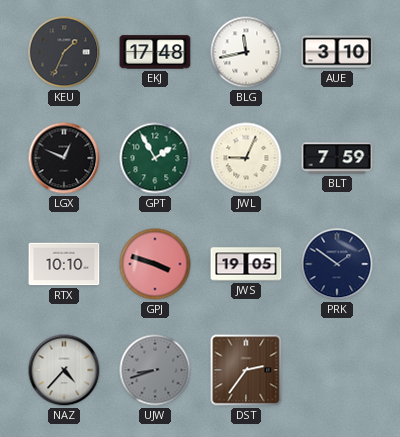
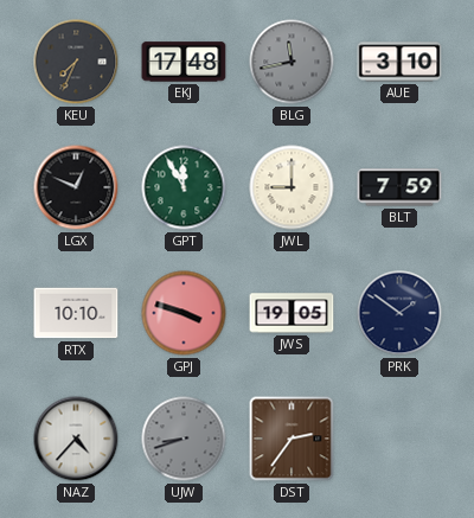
KEU: 1:34 -> 7:34 (76, 62)
BLG dial: white -> grey (292, 62)
GPT: 1:55 -> 11:55 (184, 187)
JWL: 9:04 -> 9:00 (292, 187)
